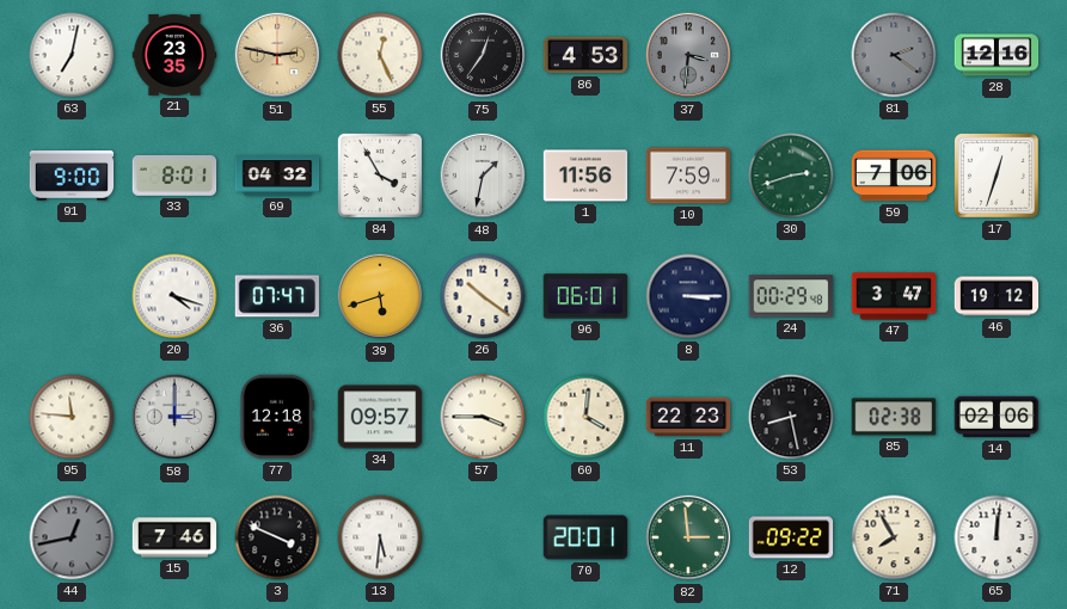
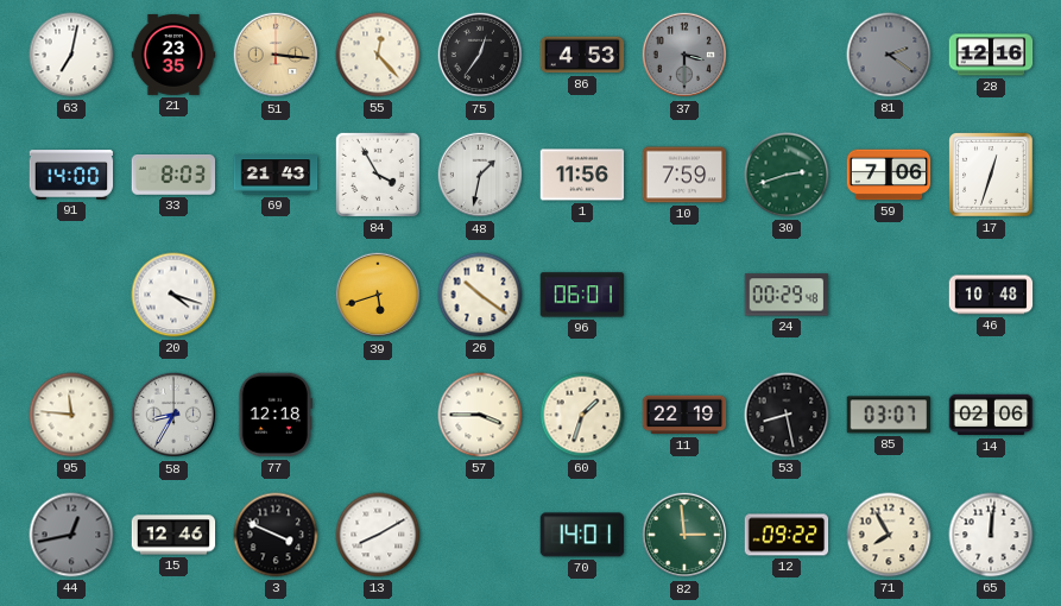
51: 2:47 -> 3:16 (276, 55)
55: 12:26 -> 12:23 (378, 55)
37: 3:31 -> 3:30 (684, 55)
91: 9:00 -> 14:00 (71, 175)
33: 8:01 -> 8:03 (173, 176)
69: 04:32 -> 21:43 (276, 175)
36: 07:47 -> none (277, 296)
8: 3:15 -> none (688, 296)
47: 3:47 -> none (894, 296)
46: 19:12 -> 10:48 (991, 295)
58: 3:00 -> 8:35 (173, 415)
34: 09:57 -> none (380, 417)
60: 4:01 -> 1:33 (582, 415)
11: 22:23 -> 22:19 (684, 415)
85: 02:38 -> 03:07 (889, 415)
15: 7:46 -> 12:46 (173, 535)
13: 5:31 -> 8:10 (378, 535)
70: 20:01 -> 14:01 (582, 535)
